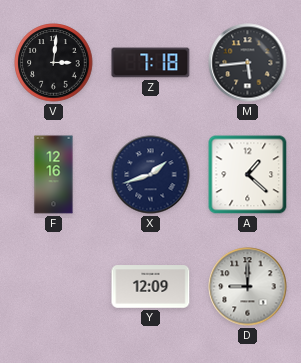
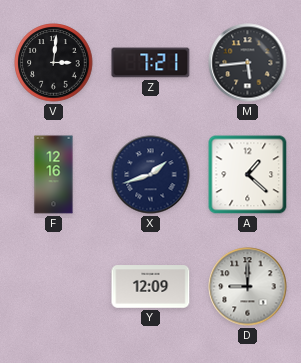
Z: 7:18 -> 7:21 (151, 63)
